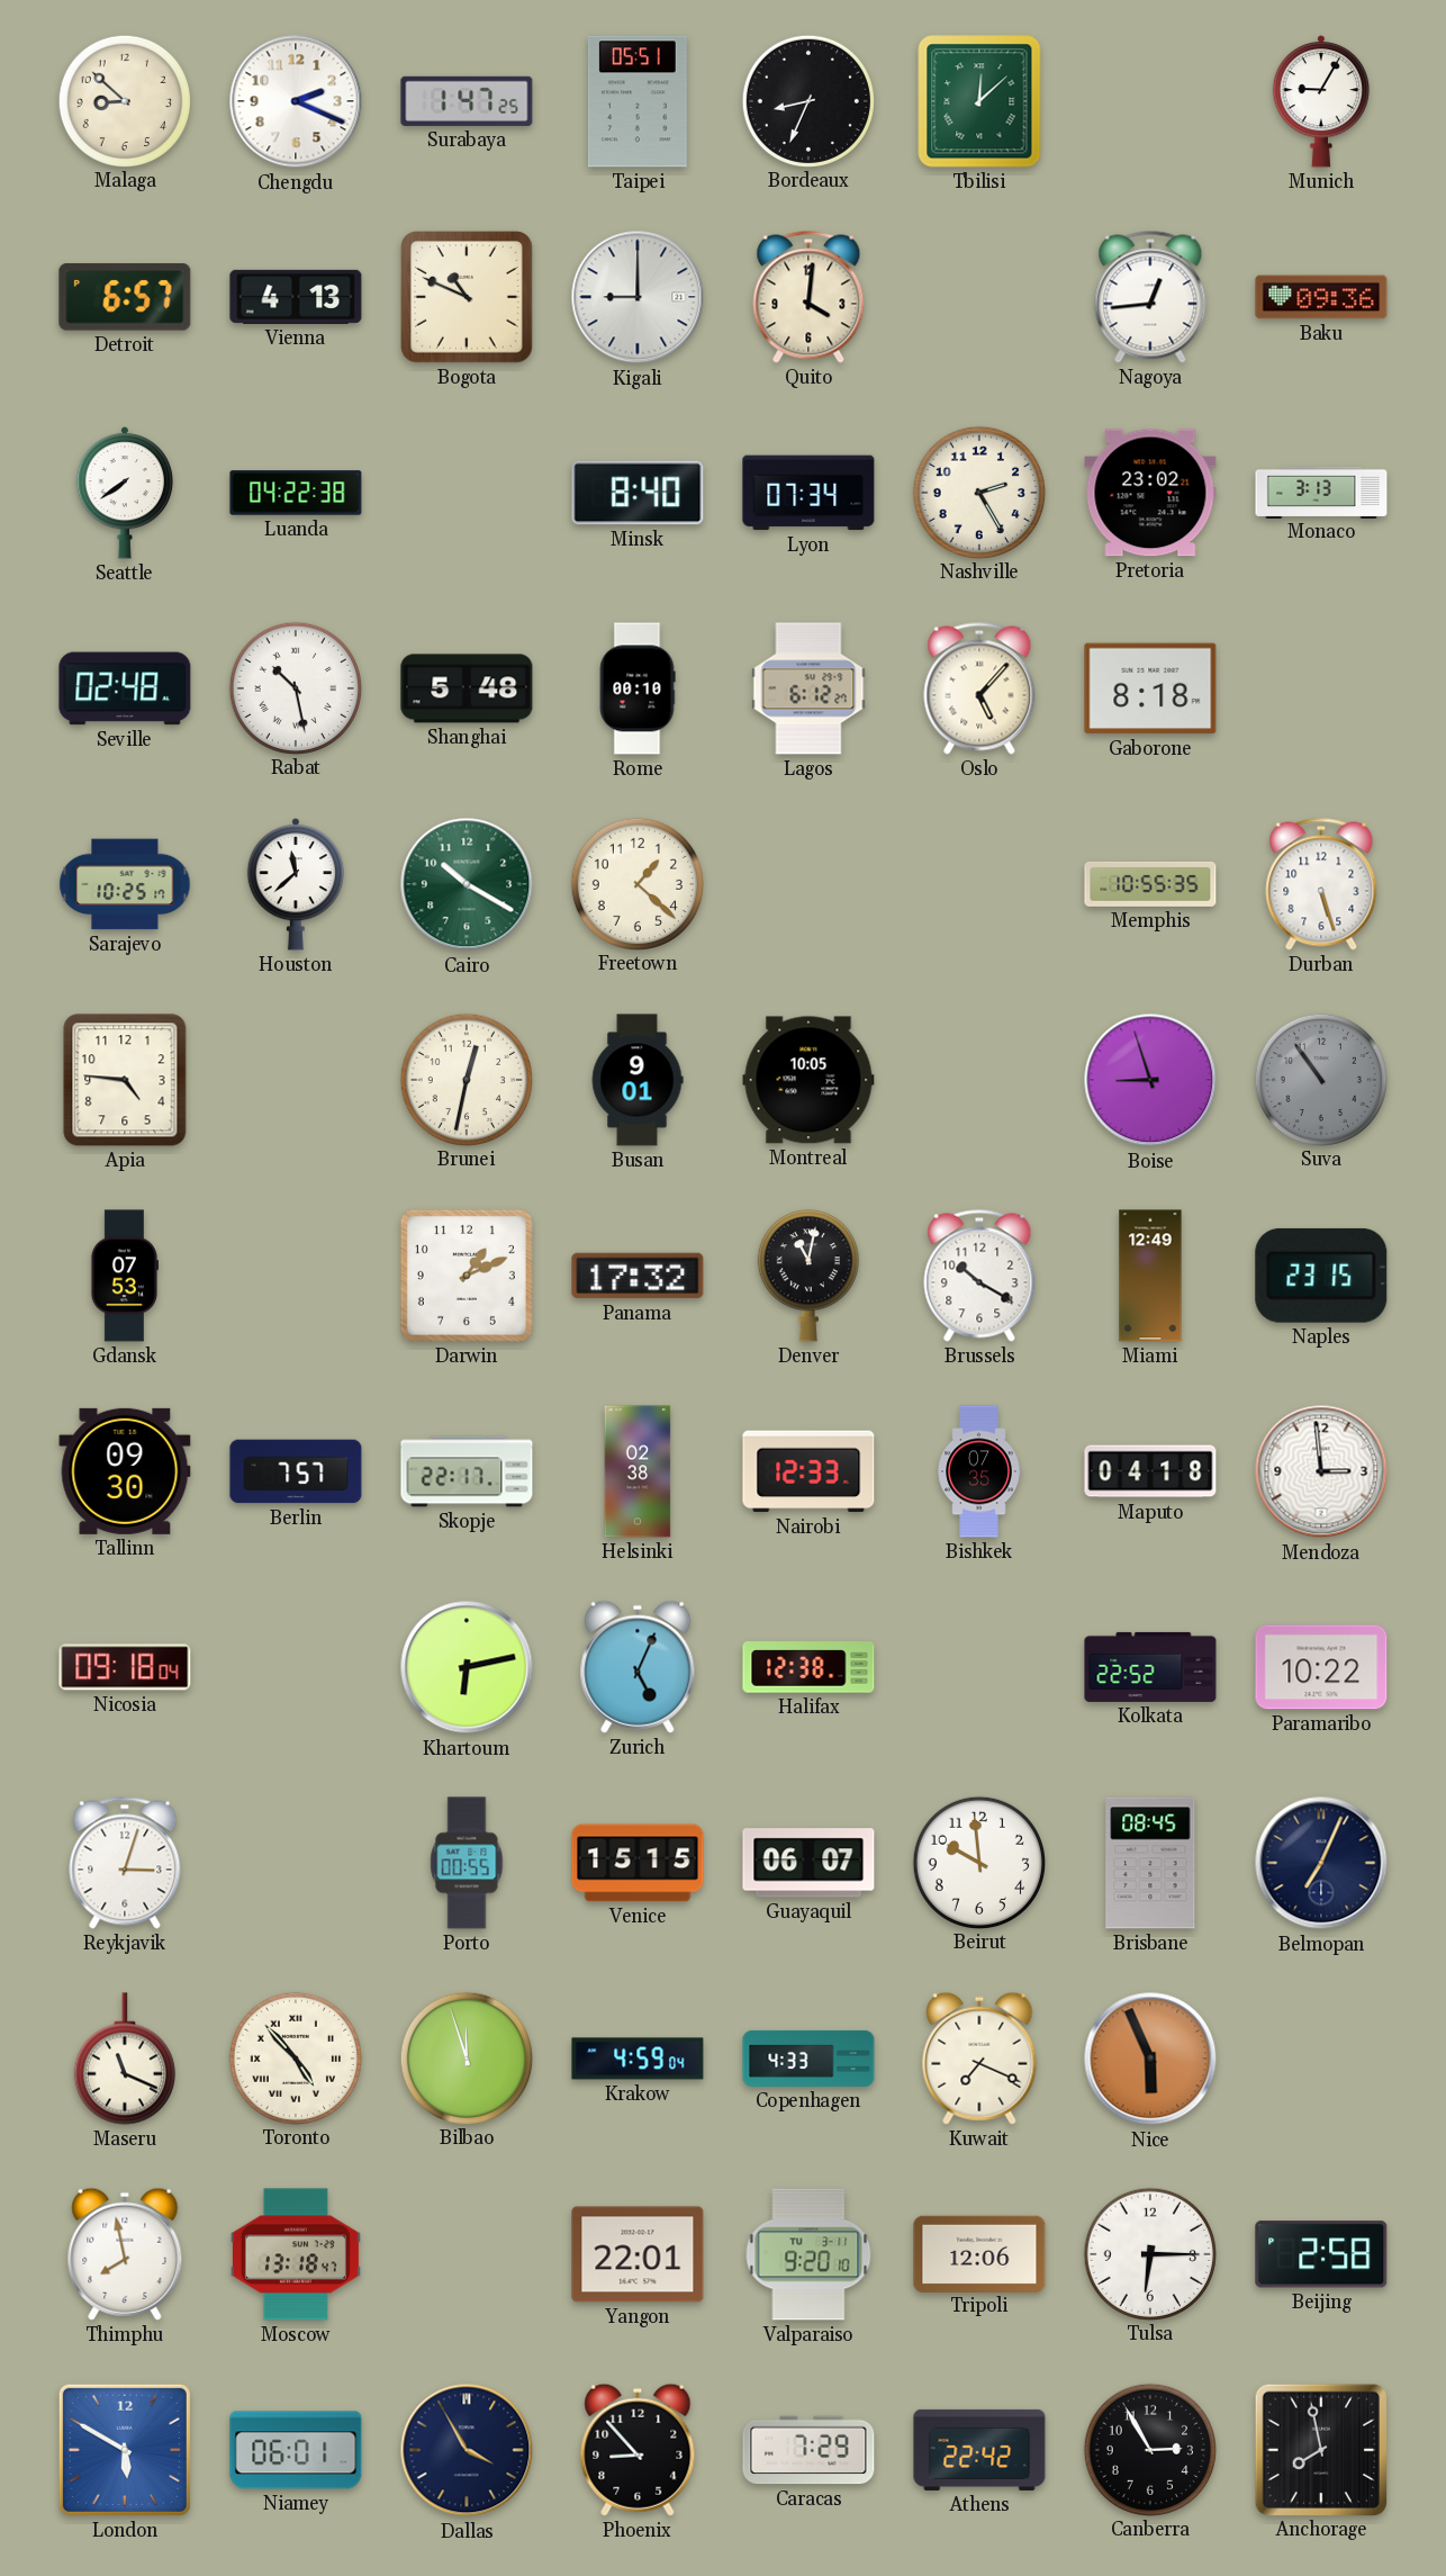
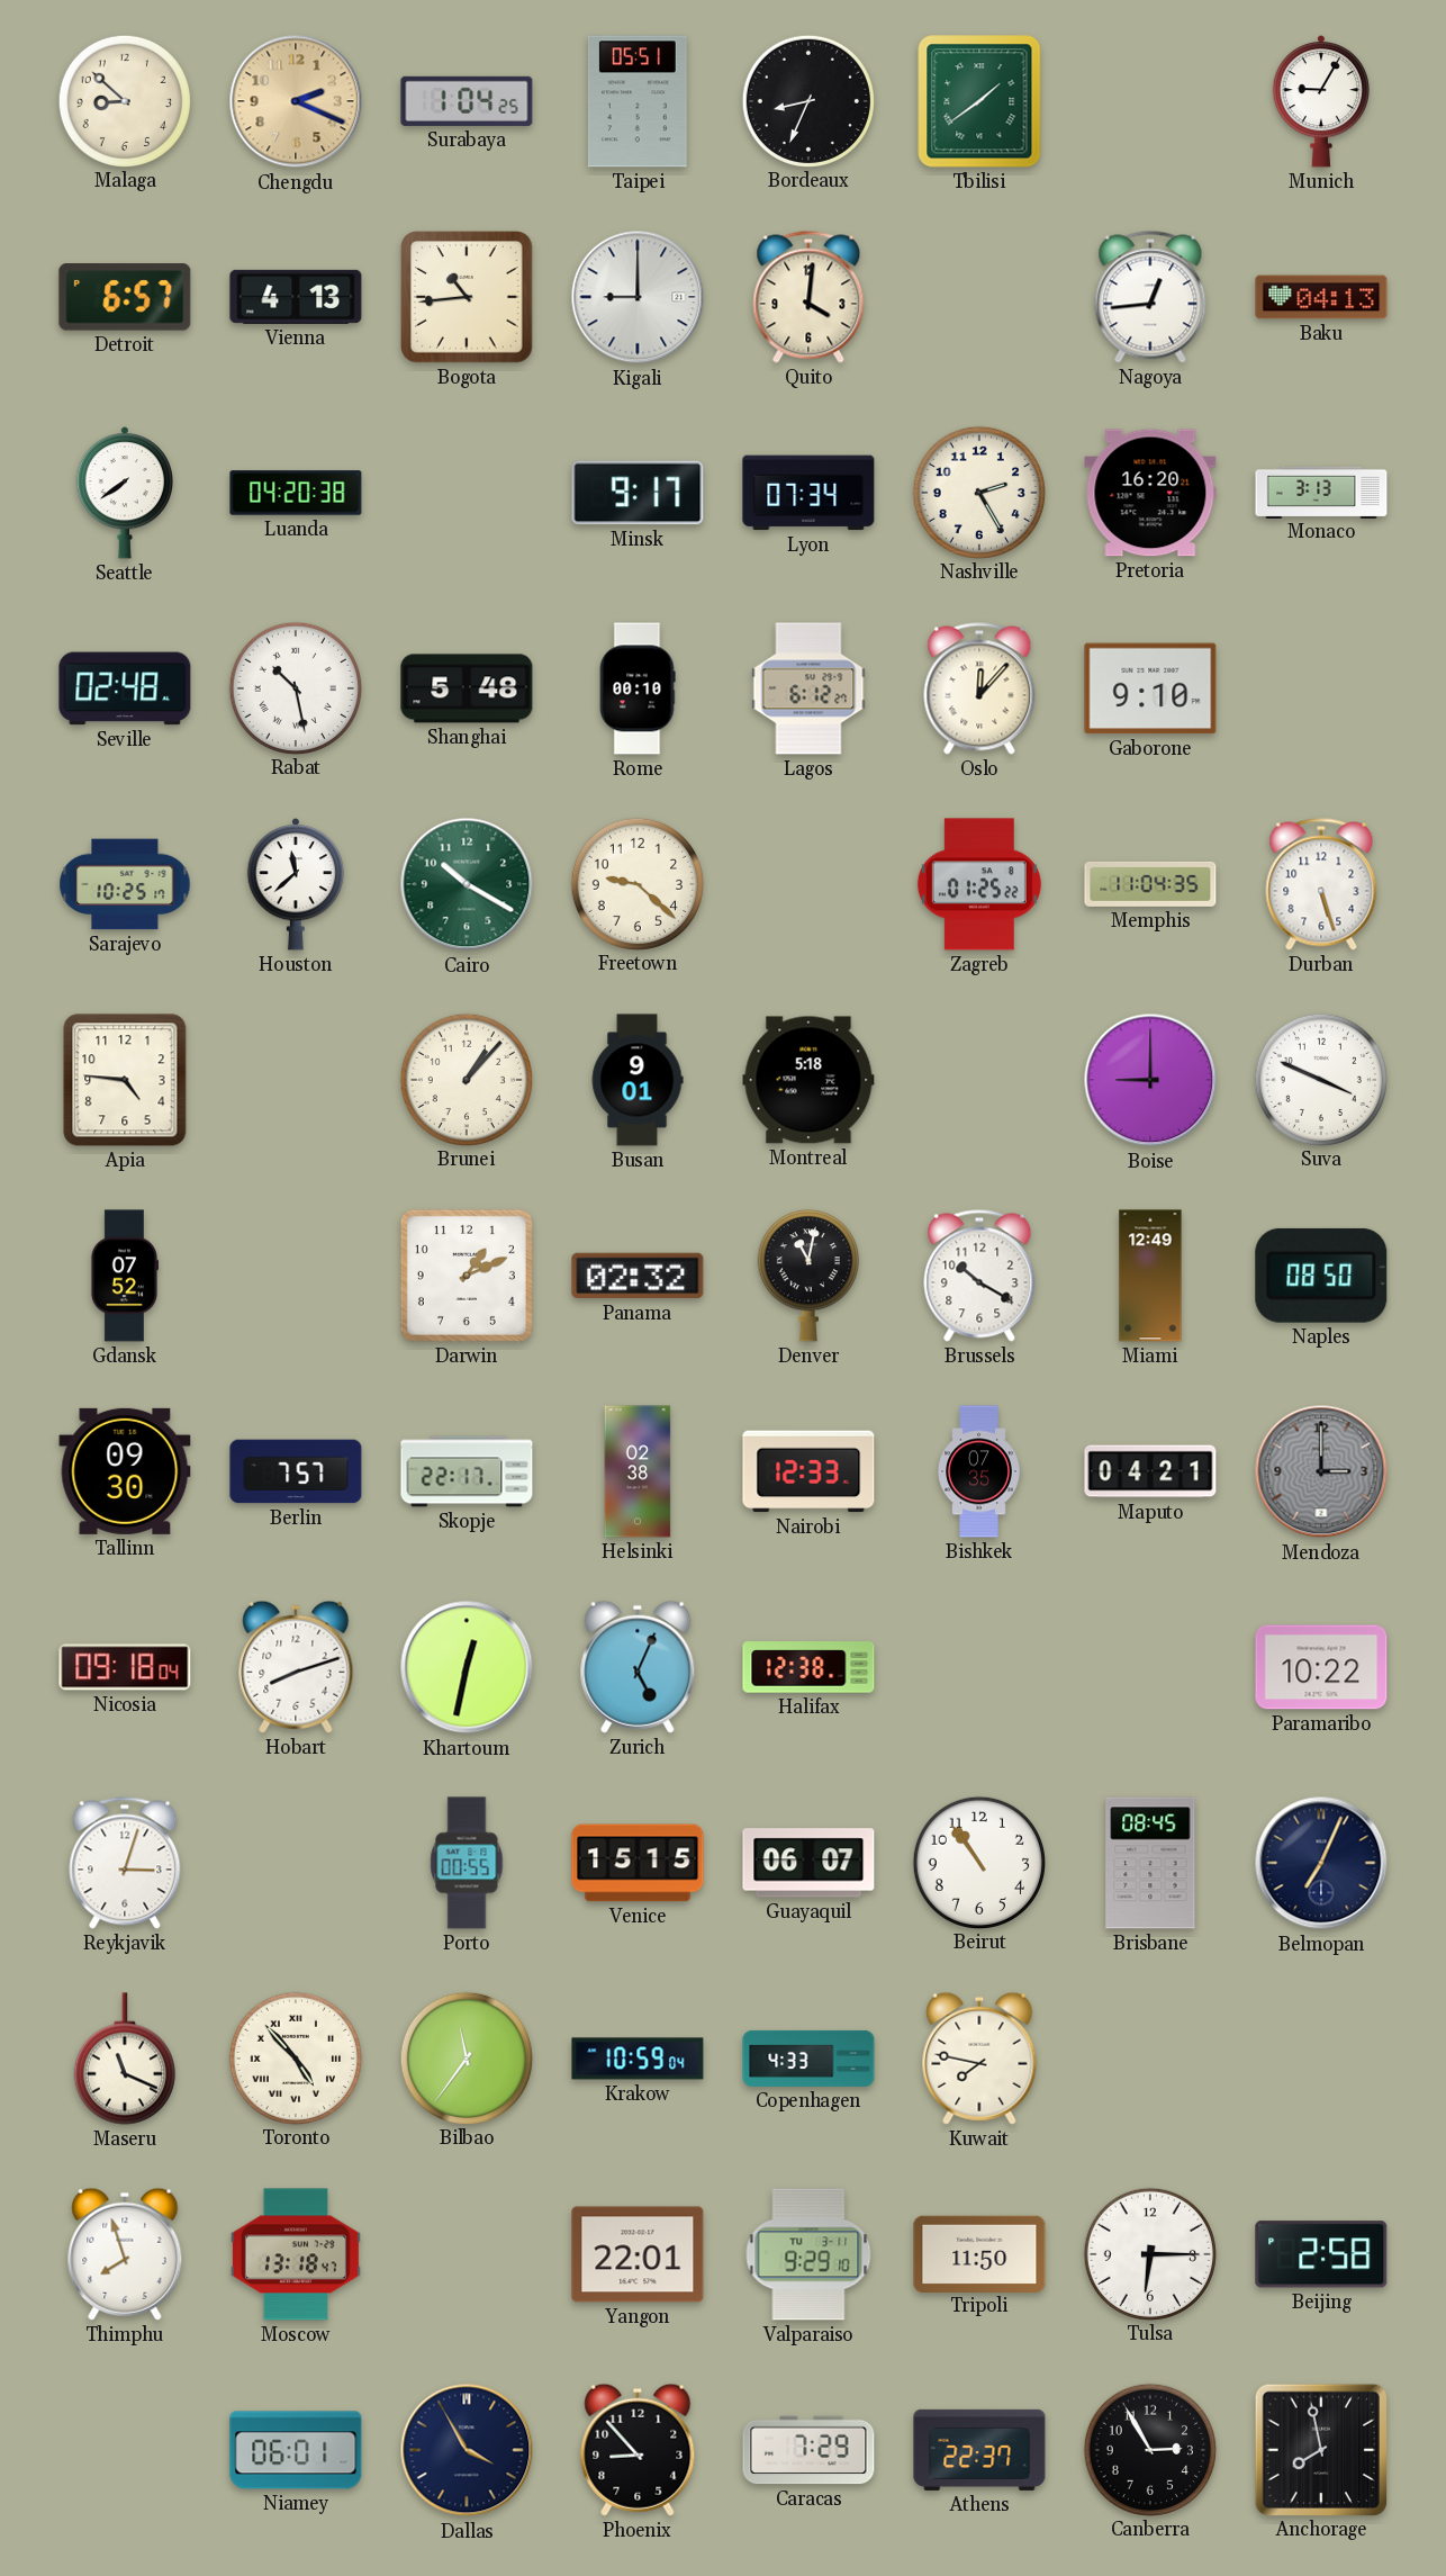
Chengdu dial: white -> champagne (296, 101)
Surabaya: 1:47 -> 1:04 (467, 101)
Tbilisi: 12:08 -> 1:39 (979, 101)
Bogota: 10:49 -> 10:44 (467, 297)
Baku: 09:36 -> 04:13 (1321, 297)
Luanda: 04:22 -> 04:20 (296, 493)
Minsk: 8:40 -> 9:17 (638, 493)
Pretoria: 23:02 -> 16:20 (1150, 493)
Oslo: 5:07 -> 12:07 (979, 688)
Gaborone: 8:18 -> 9:10 (1150, 688)
Freetown: 1:22 -> 9:22 (636, 883)
Zagreb: none -> 01:25 (979, 884)
Memphis: 10:55 -> 11:04 (1150, 884)
Brunei: 12:32 -> 1:07 (466, 1079)
Montreal: 10:05 -> 5:18 (808, 1080)
Boise: 8:57 -> 9:00 (1150, 1080)
Suva: 10:54 -> 3:49 (1320, 1079)
Suva dial: grey -> white (1320, 1079)
Gdansk: 07:53 -> 07:52 (124, 1276)
Panama: 17:32 -> 02:32 (638, 1276)
Naples: 23:15 -> 08:50 (1321, 1276)
Maputo: 04:18 -> 04:21 (1150, 1471)
Mendoza: 2:59 -> 3:00 (1321, 1471)
Mendoza dial: white -> grey (1321, 1471)
Hobart: none -> 8:12 (296, 1667)
Khartoum: 6:13 -> 12:32 (467, 1667)
Kolkata: 22:52 -> none (1150, 1667)
Beirut: 9:59 -> 10:54 (978, 1862)
Bilbao: 11:57 -> 11:36 (466, 2057)
Krakow: 4:59 -> 10:59 (638, 2059)
Kuwait: 7:19 -> 7:47 (979, 2059)
Nice: 5:56 -> none (1150, 2059)
Thimphu: 7:58 -> 7:57 (125, 2254)
Valparaiso: 9:20 -> 9:29 (808, 2254)
Tripoli: 12:06 -> 11:50 (979, 2253)
London: 5:50 -> none (125, 2450)
Athens: 22:42 -> 22:37 (979, 2450)
